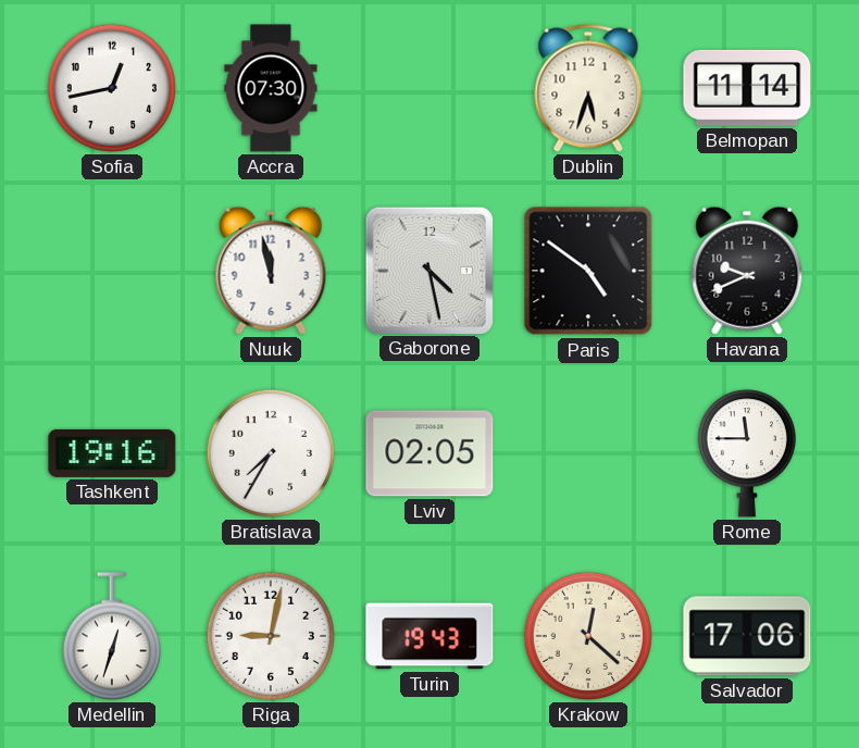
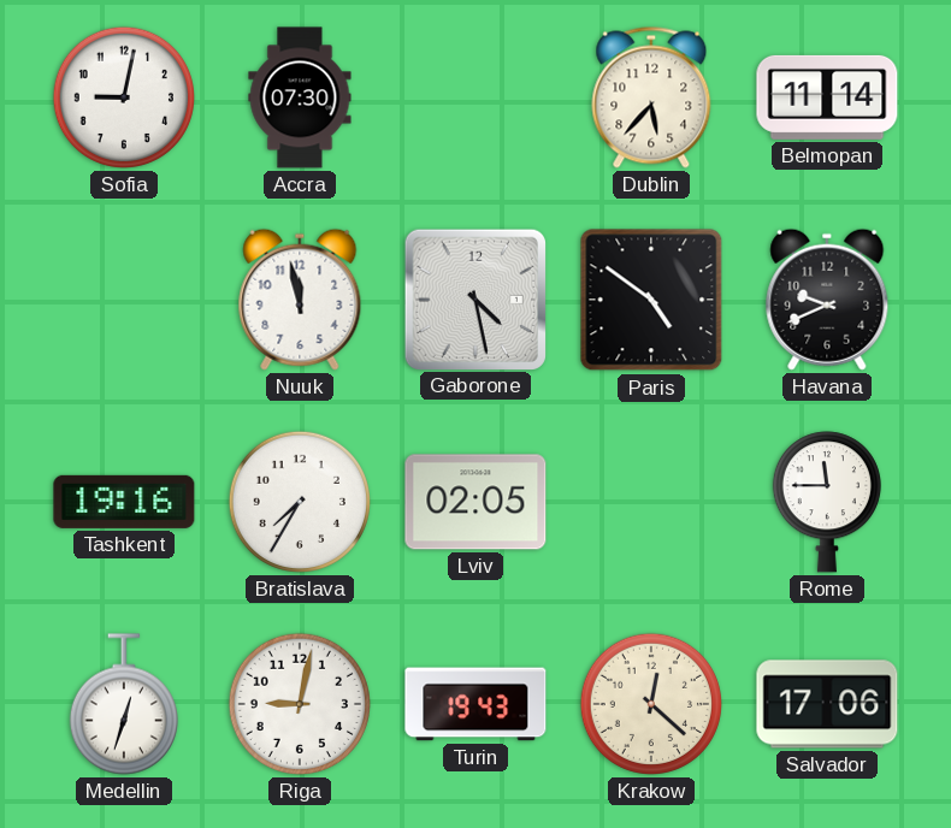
Sofia: 12:43 -> 9:02 (124, 97)
Dublin: 5:33 -> 5:37 (651, 97)
